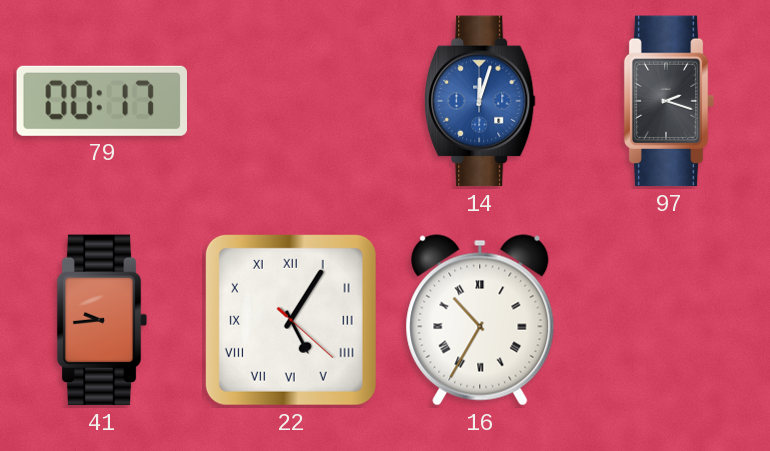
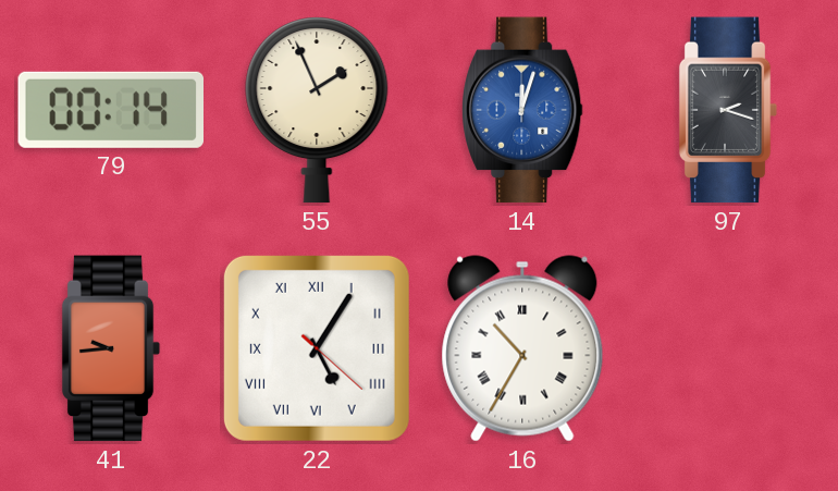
79: 00:17 -> 00:14 (110, 110)
55: none -> 1:56 (317, 111)
